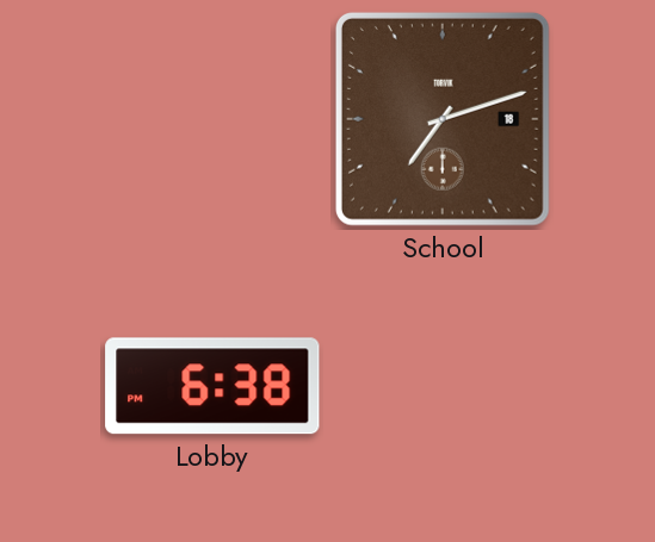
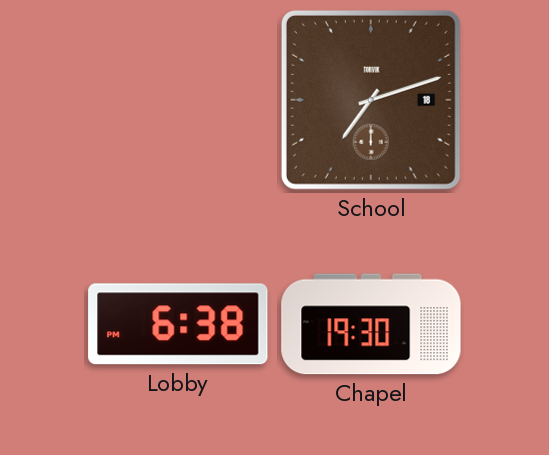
Chapel: none -> 19:30 (371, 324)
